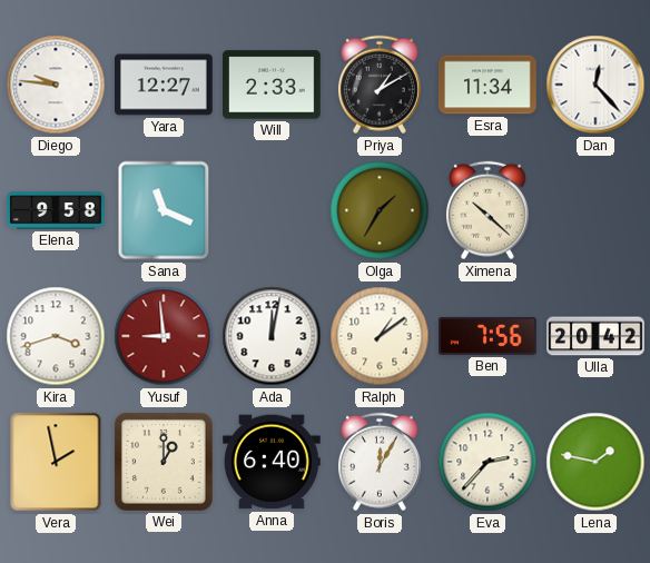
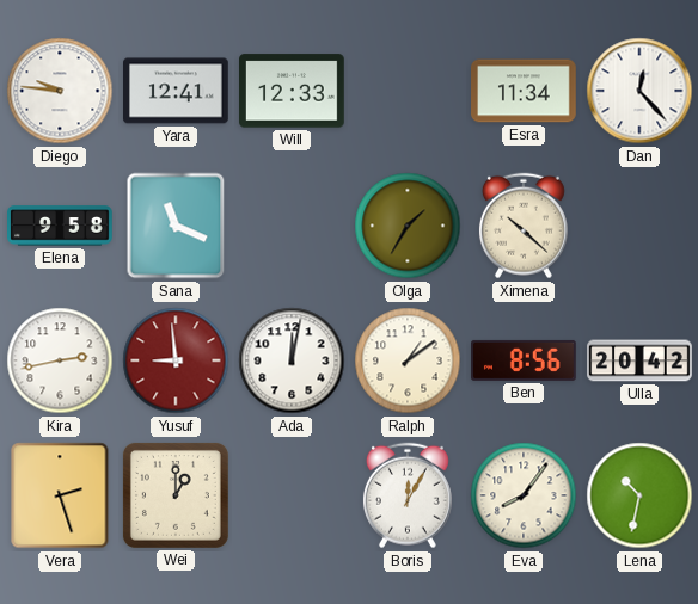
Yara: 12:27 -> 12:41 (177, 91)
Will: 2:33 -> 12:33 (293, 91)
Priya: 1:10 -> none (380, 85)
Kira: 3:42 -> 2:43 (60, 360)
Ben: 7:56 -> 8:56 (525, 360)
Vera: 1:58 -> 2:27 (60, 495)
Anna: 6:40 -> none (273, 462)
Eva: 2:37 -> 8:06 (523, 495)
Lena: 1:47 -> 10:32 (639, 495)
